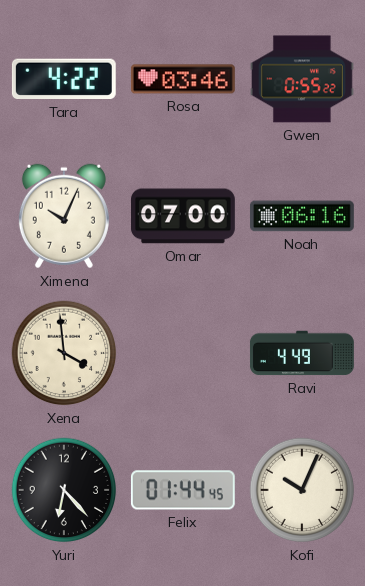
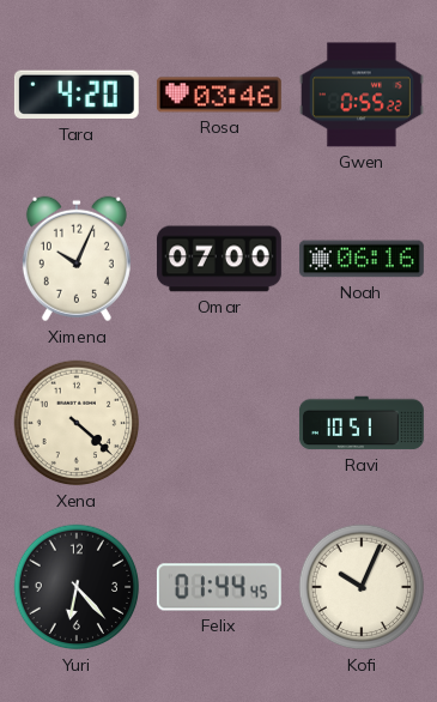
Tara: 4:22 -> 4:20 (77, 95)
Xena: 3:59 -> 4:22 (77, 423)
Ravi: 4:49 -> 10:51 (362, 423)
